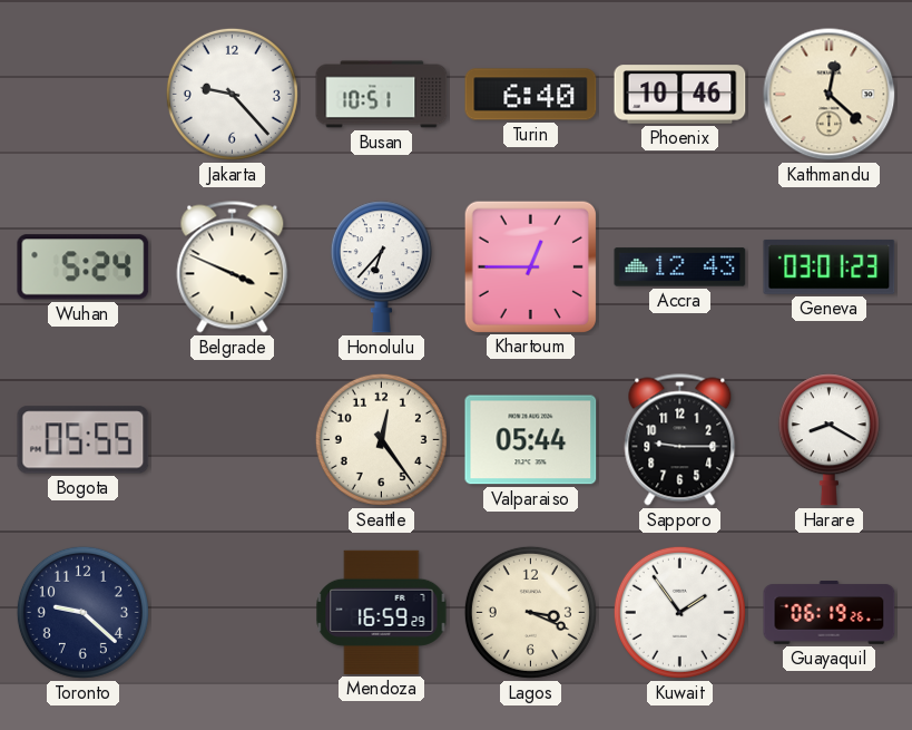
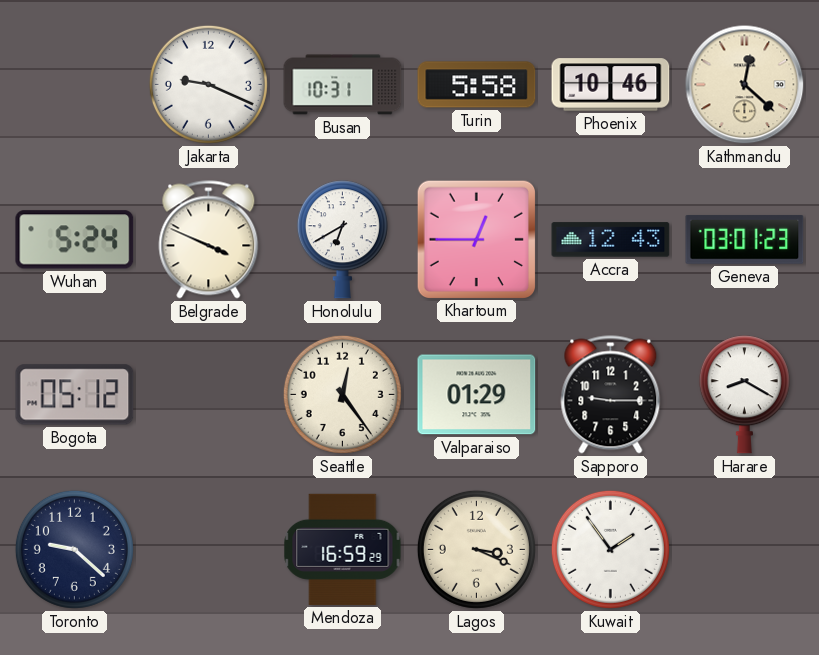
Jakarta: 9:23 -> 9:19 (208, 84)
Busan: 10:51 -> 10:31 (343, 85)
Turin: 6:40 -> 5:58 (477, 85)
Honolulu: 6:37 -> 6:40 (342, 240)
Bogota: 05:55 -> 05:12 (75, 395)
Valparaiso: 05:44 -> 01:29 (477, 395)
Guayaquil: 06:19 -> none (830, 613)
